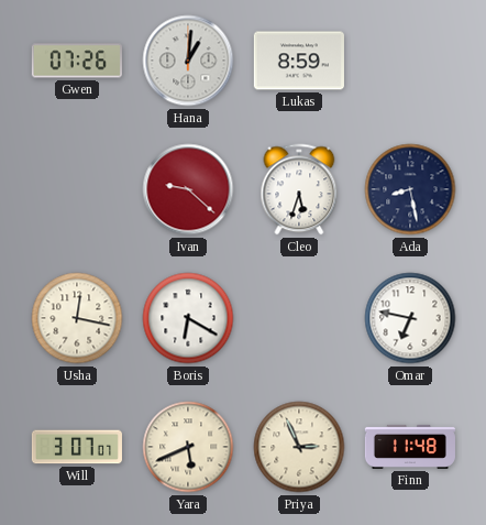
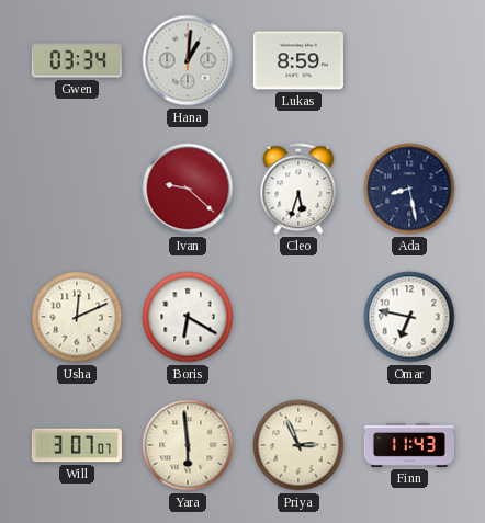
Gwen: 07:26 -> 03:34 (77, 60)
Usha: 12:17 -> 12:11 (77, 317)
Yara: 5:41 -> 5:59 (188, 445)
Finn: 11:48 -> 11:43 (409, 445)
